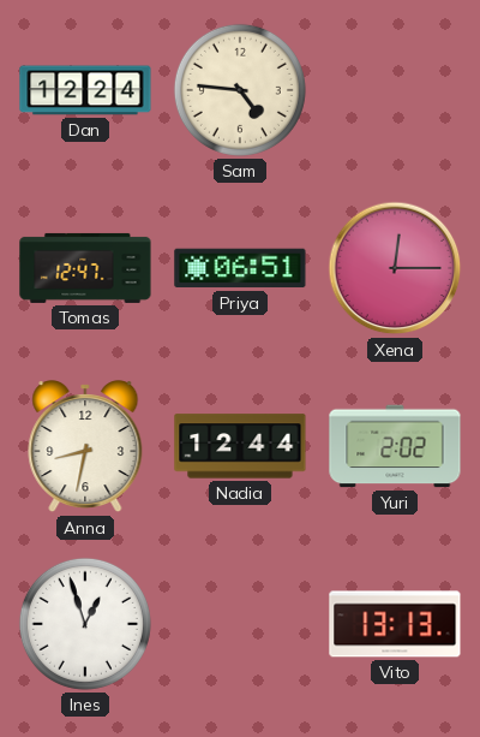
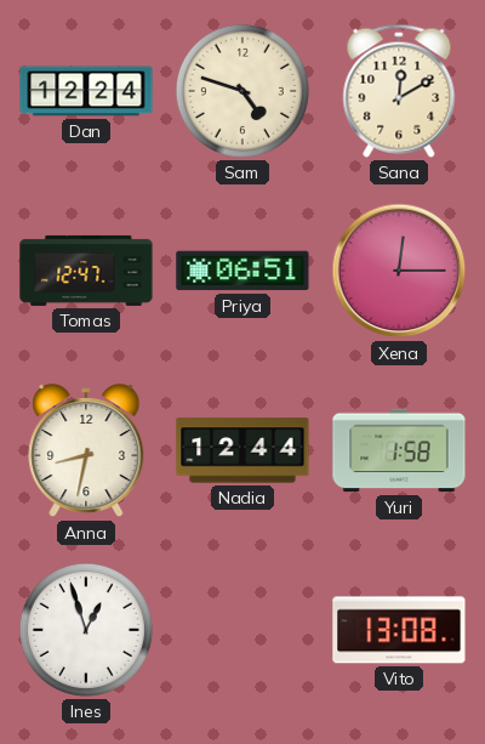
Sam: 4:46 -> 4:48 (242, 91)
Sana: none -> 12:10 (399, 91)
Yuri: 2:02 -> 1:58 (399, 450)
Vito: 13:13 -> 13:08 (399, 630)
